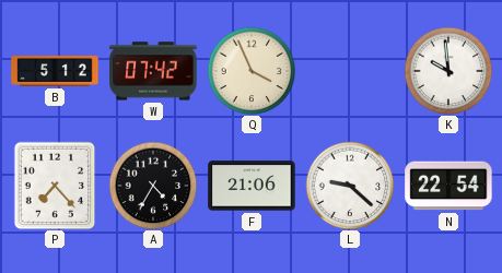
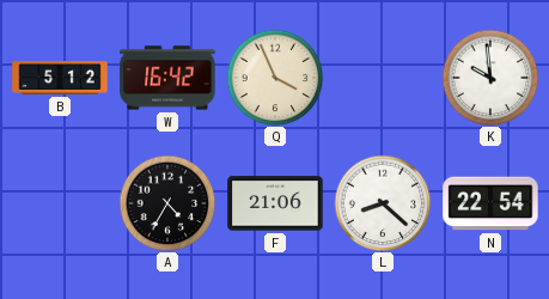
W: 07:42 -> 16:42 (167, 78)
P: 7:23 -> none (55, 186)
L: 9:22 -> 8:22 (383, 203)
